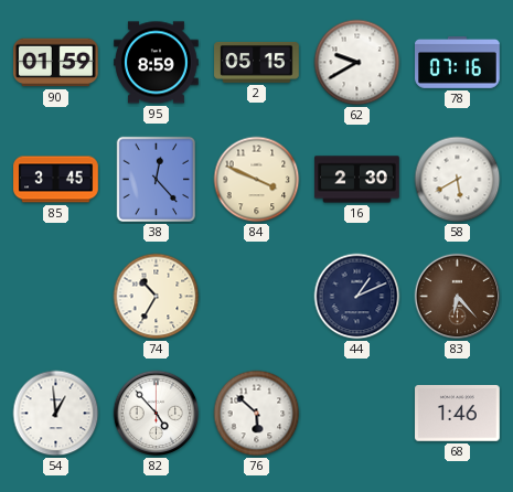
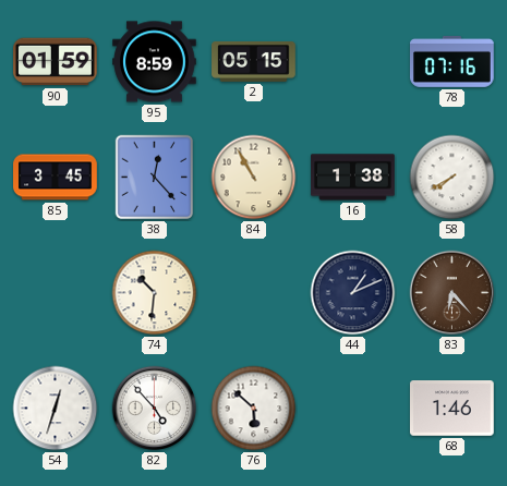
62: 9:40 -> none (357, 63)
84: 3:49 -> 10:55 (254, 178)
16: 2:30 -> 1:38 (353, 178)
58: 5:40 -> 7:40 (452, 178)
74: 10:35 -> 10:31 (155, 293)
54: 12:59 -> 12:33 (56, 409)
